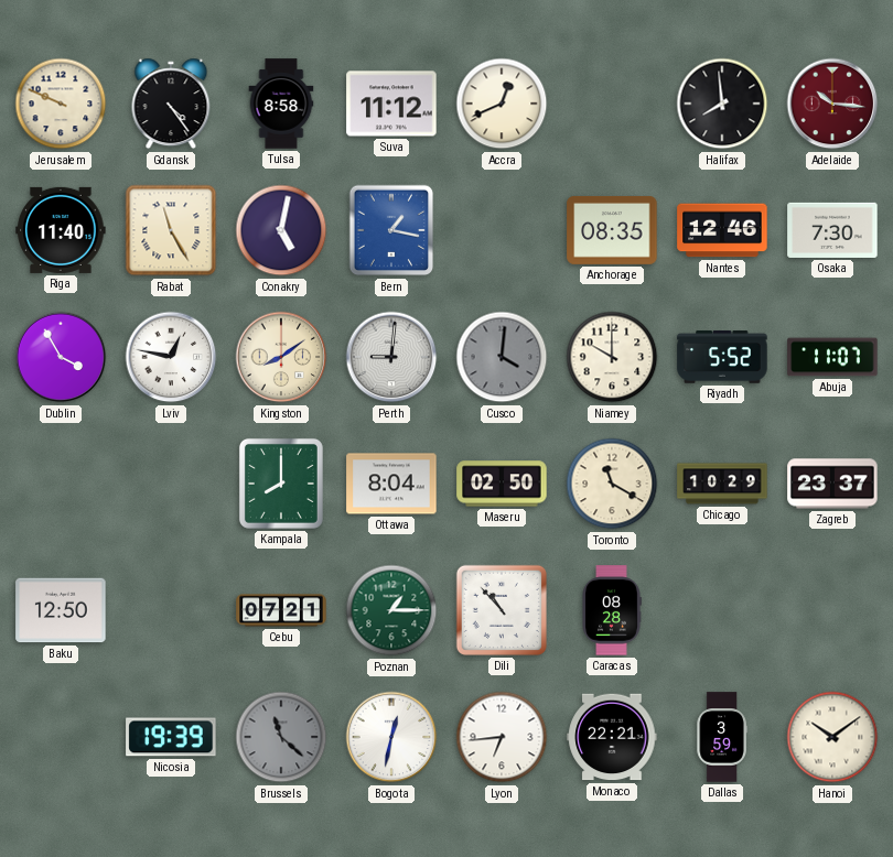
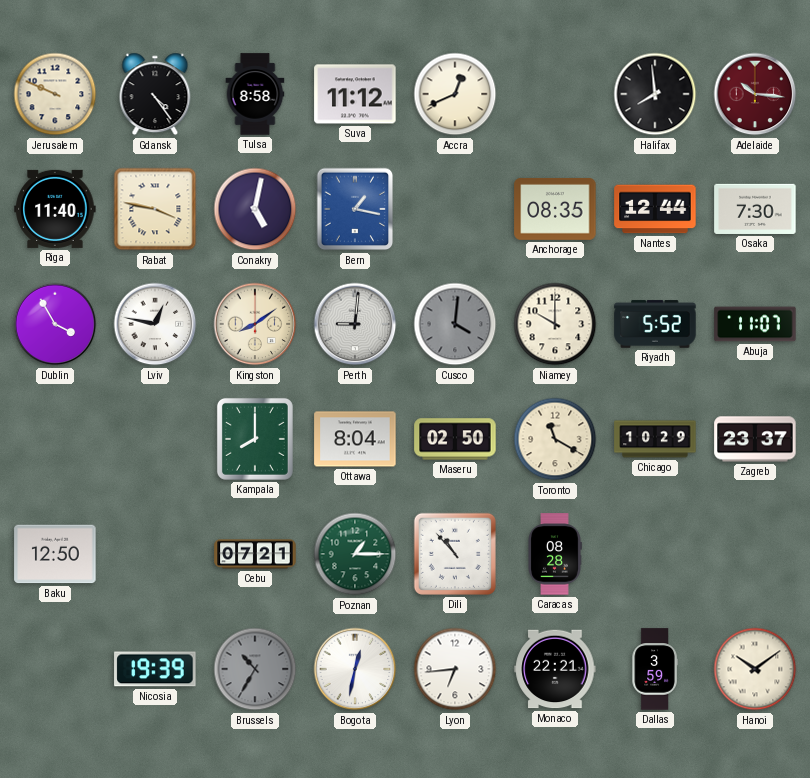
Rabat: 11:25 -> 3:47 (155, 209)
Nantes: 12:46 -> 12:44 (655, 209)
Brussels: 11:22 -> 10:35 (255, 669)
